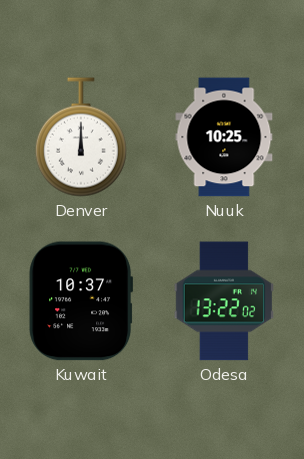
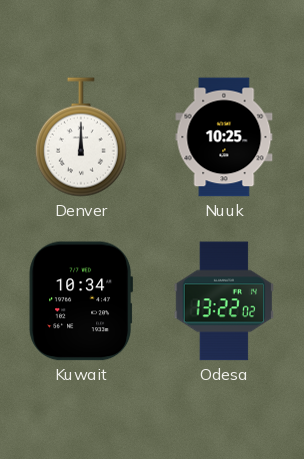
Kuwait: 10:37 -> 10:34 (80, 301)
